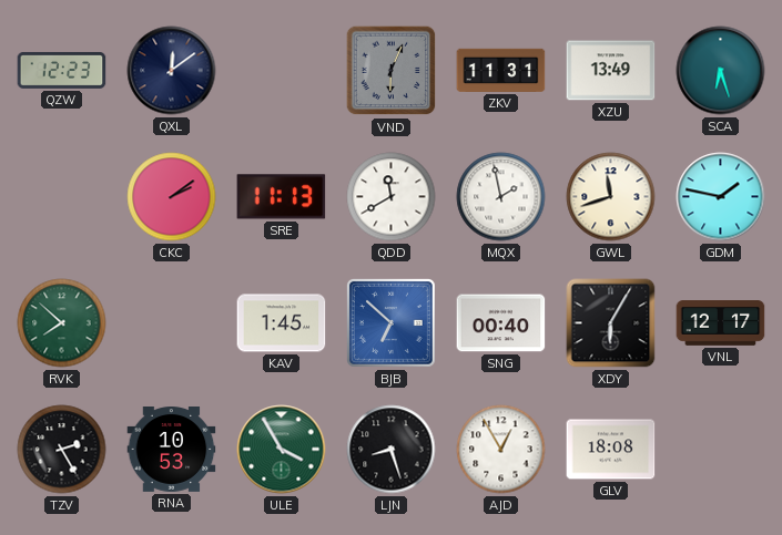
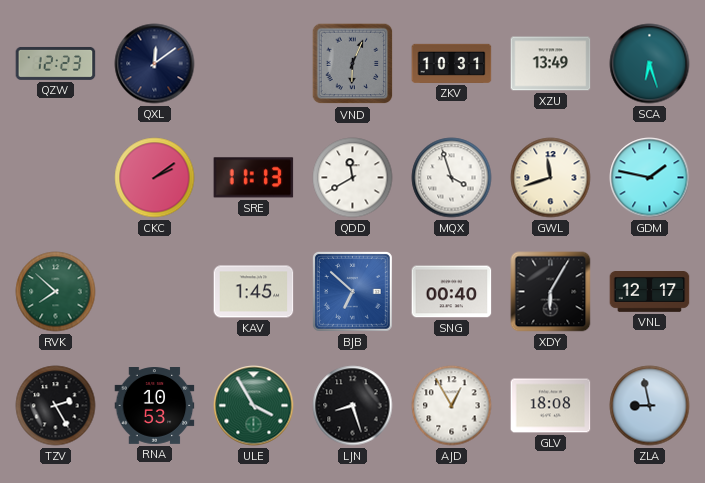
ZKV: 11:31 -> 10:31 (452, 63)
MQX: 1:58 -> 3:57 (452, 178)
ZLA: none -> 8:58 (650, 406)
